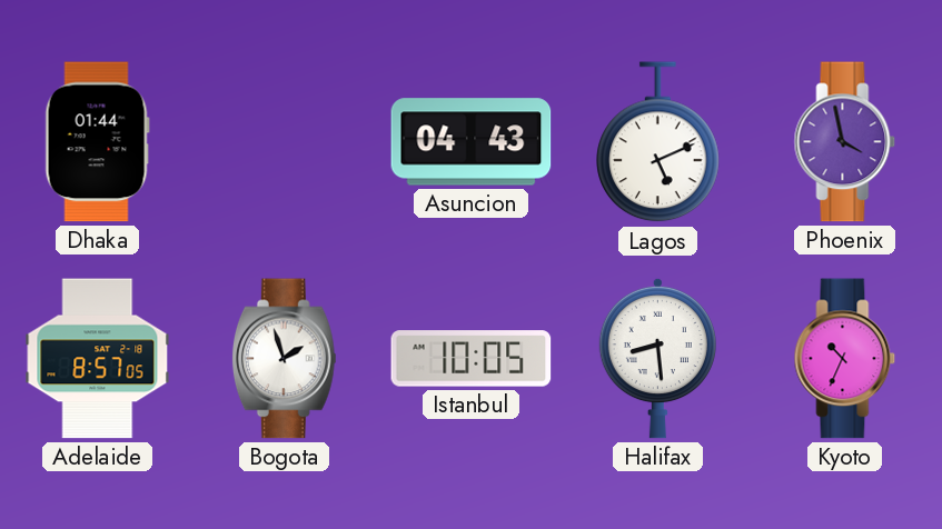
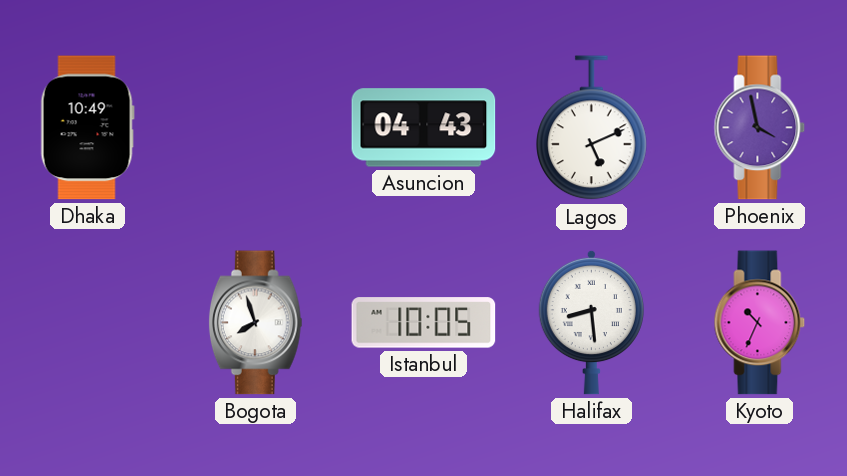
Dhaka: 01:44 -> 10:49 (87, 128)
Adelaide: 8:57 -> none (98, 359)
Bogota: 1:57 -> 7:57 (255, 323)
